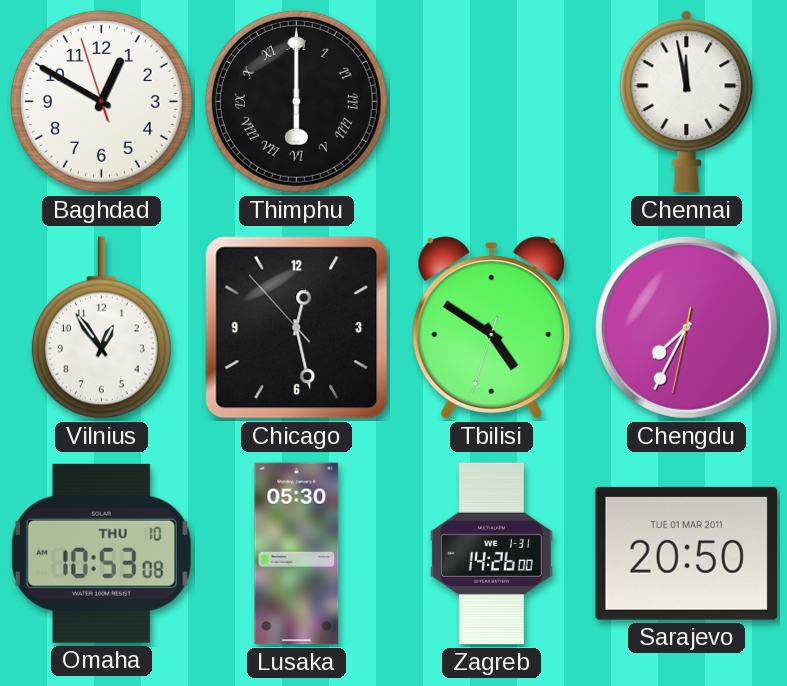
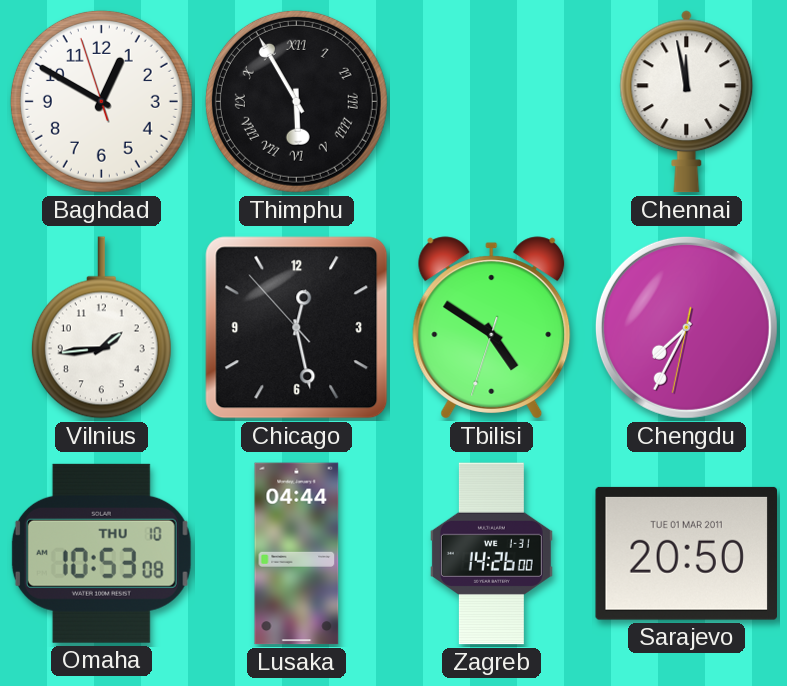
Thimphu: 6:00 -> 5:55 (296, 101)
Vilnius: 12:54 -> 1:44 (101, 328)
Lusaka: 05:30 -> 04:44 (297, 554)
